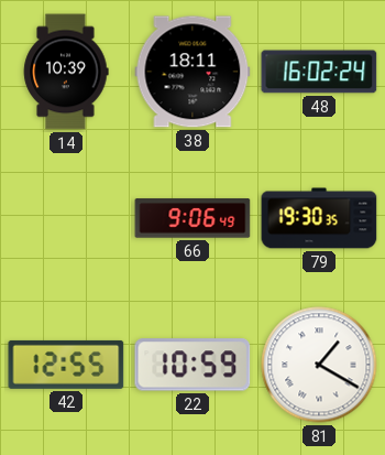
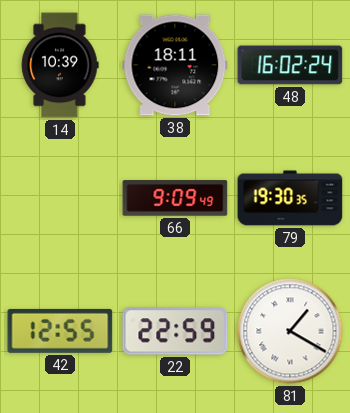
66: 9:06 -> 9:09 (175, 198)
22: 10:59 -> 22:59 (175, 331)
